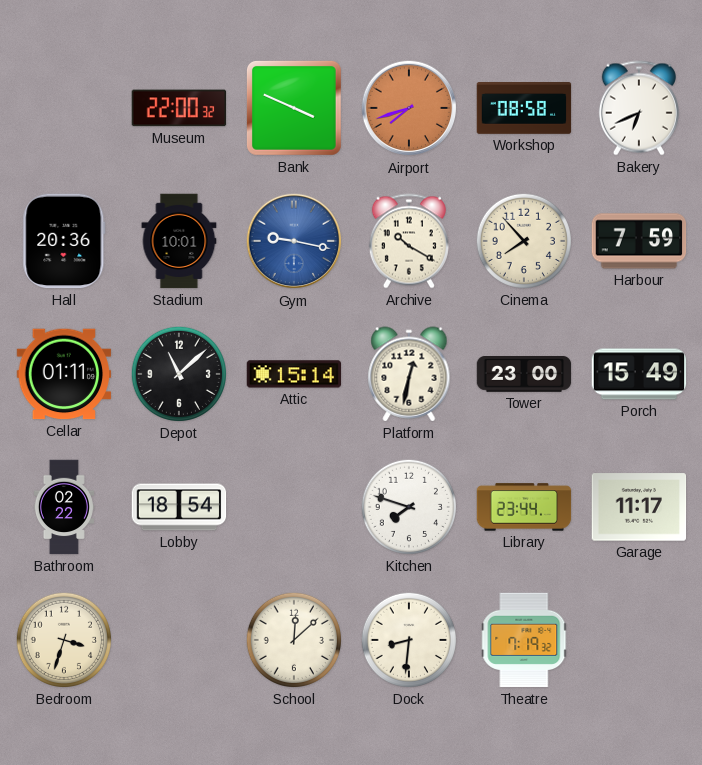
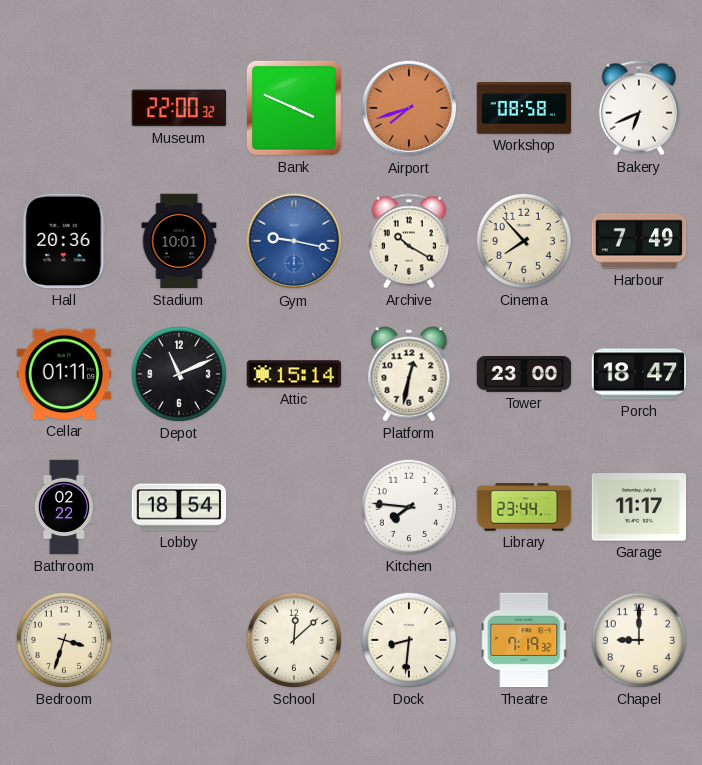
Harbour: 7:59 -> 7:49 (639, 241)
Depot: 11:08 -> 11:11 (179, 374)
Porch: 15:49 -> 18:47 (639, 374)
Kitchen: 7:48 -> 7:46 (409, 507)
Chapel: none -> 9:00 (639, 640)
